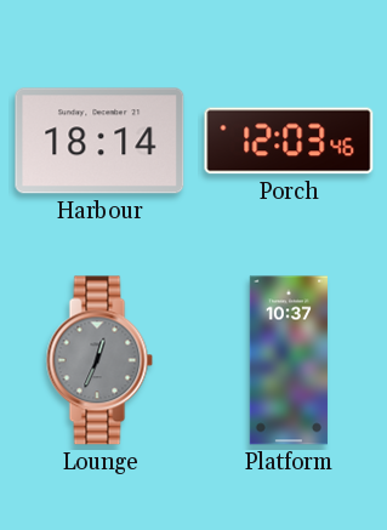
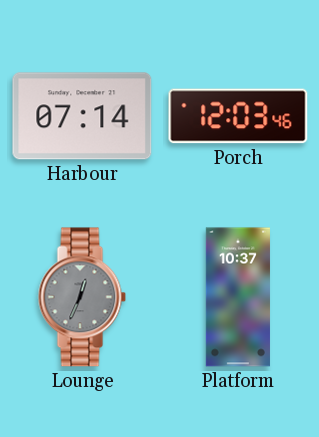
Harbour: 18:14 -> 07:14 (82, 116)
